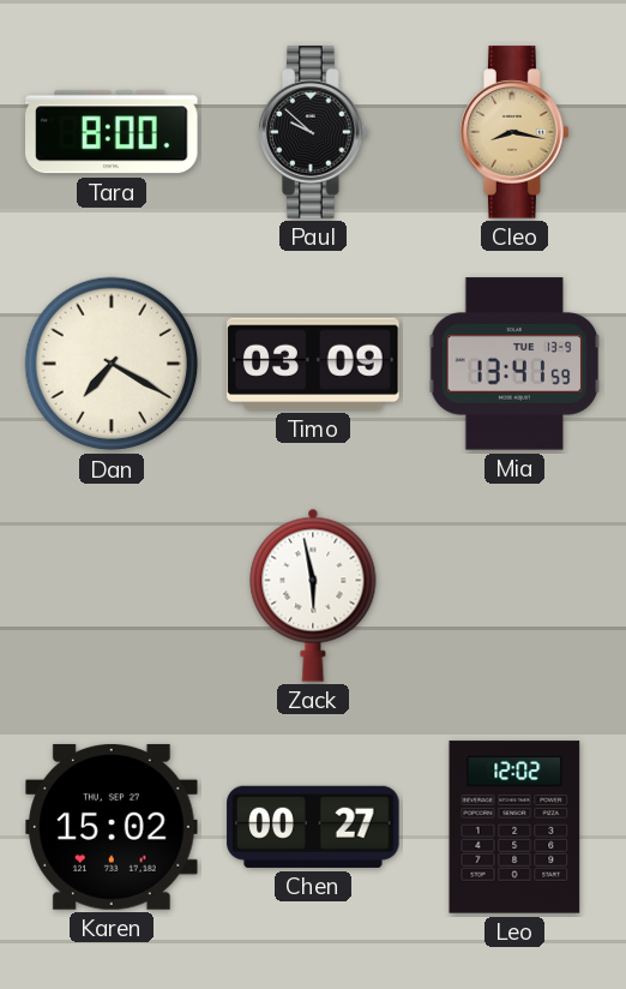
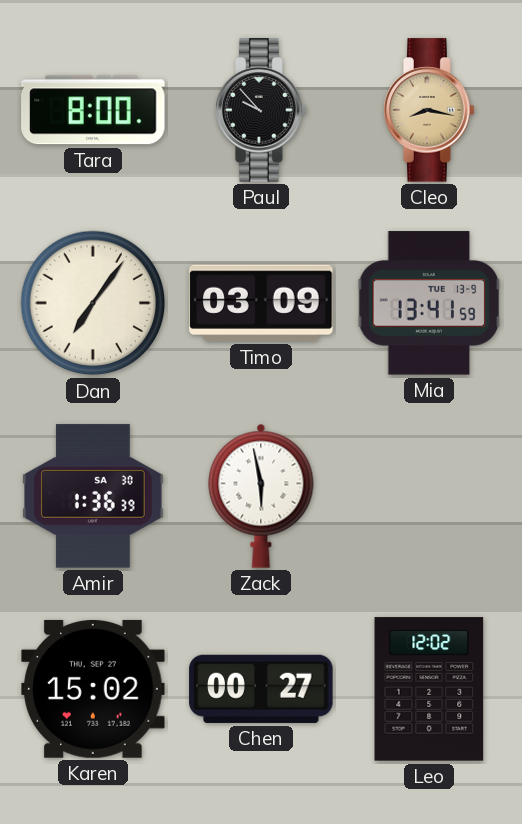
Paul: 9:52 -> 9:53 (261, 110)
Dan: 7:20 -> 7:06 (93, 303)
Amir: none -> 1:36 (94, 496)
